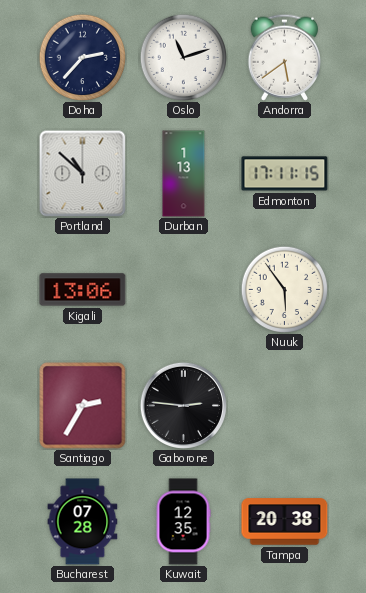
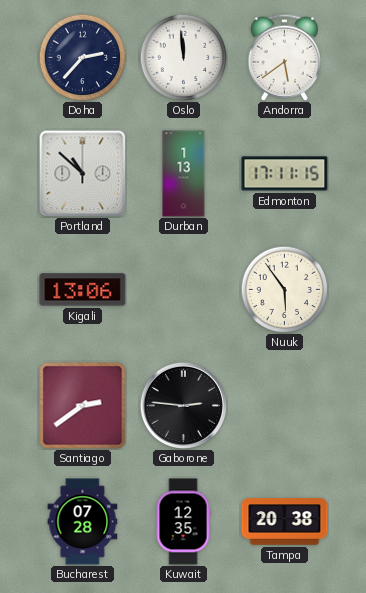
Oslo: 11:12 -> 11:59 (183, 57)
Santiago: 2:35 -> 2:39 (83, 406)
